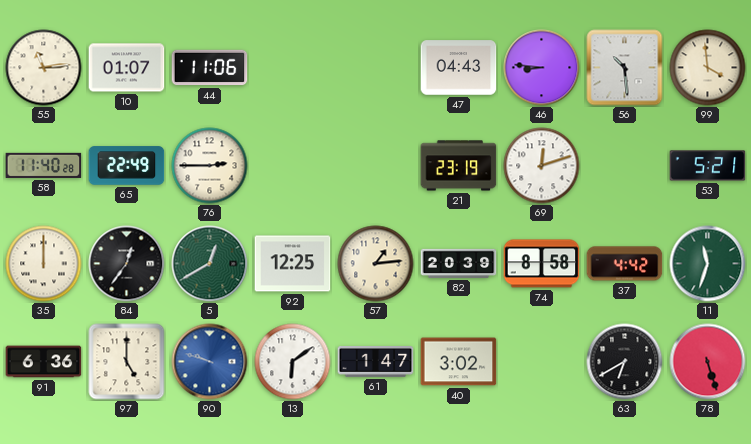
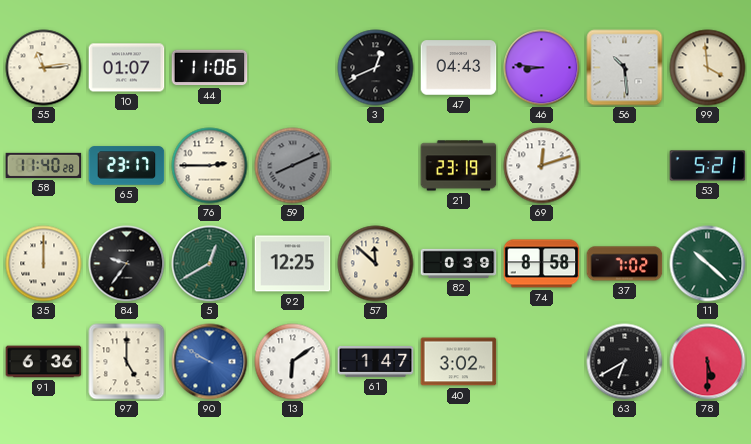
3: none -> 12:41 (376, 68)
65: 22:49 -> 23:17 (127, 166)
59: none -> 8:11 (293, 166)
84: 12:36 -> 9:36 (127, 264)
57: 1:14 -> 11:52 (376, 264)
82: 20:39 -> 0:39 (459, 263)
37: 4:42 -> 7:02 (625, 264)
11: 11:33 -> 10:22 (708, 264)
90: 9:48 -> 9:50 (210, 362)
78: 5:27 -> 5:30 (708, 362)
